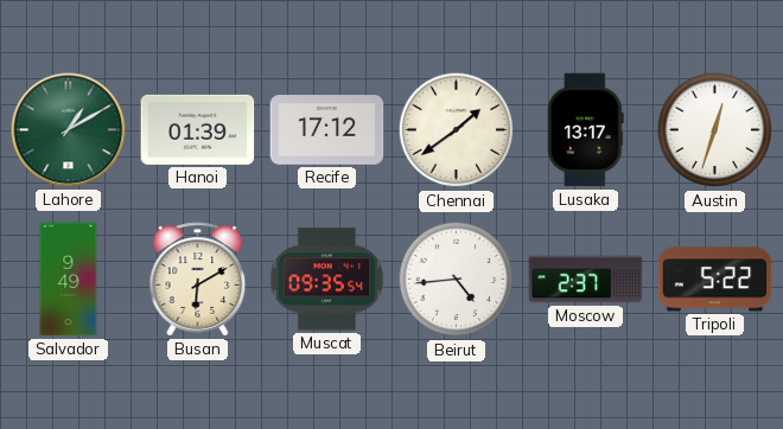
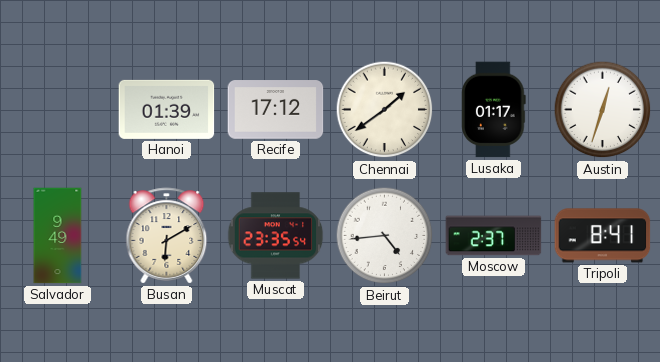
Lahore: 1:10 -> none (69, 130)
Lusaka: 13:17 -> 01:17 (494, 110)
Muscat: 09:35 -> 23:35 (276, 236)
Tripoli: 5:22 -> 8:41 (603, 236)
